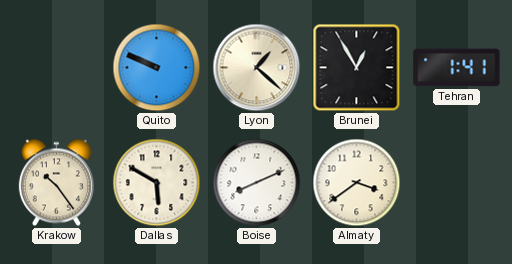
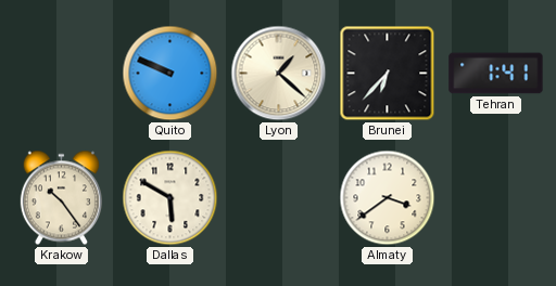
Brunei: 12:55 -> 6:37 (388, 74)
Boise: 8:11 -> none (257, 183)
